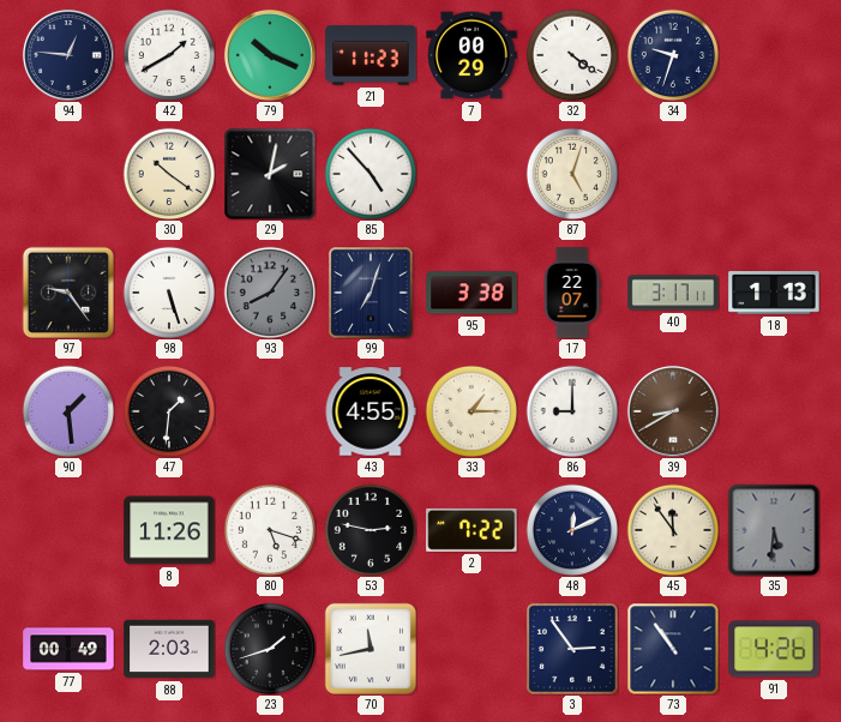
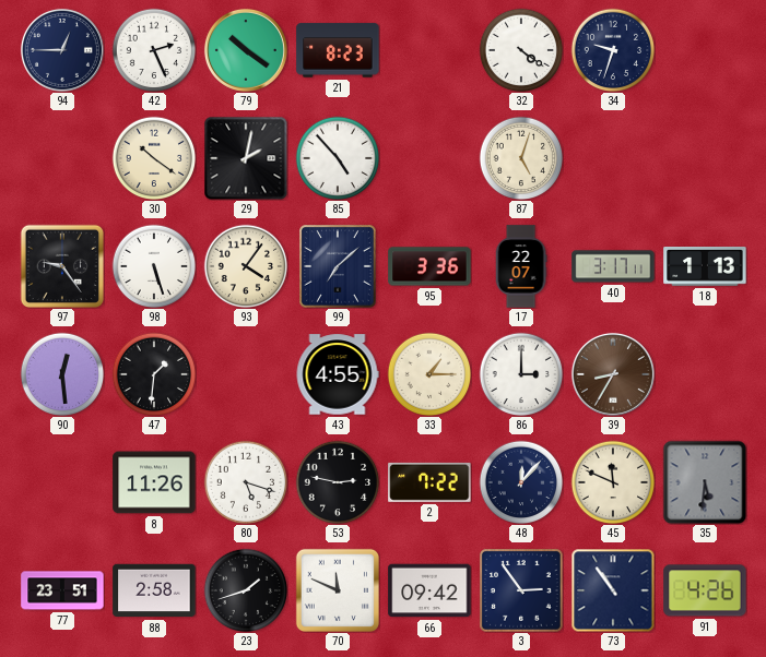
94: 12:46 -> 12:45 (62, 50)
42: 1:40 -> 2:26 (154, 50)
79: 10:19 -> 10:21 (246, 50)
21: 11:23 -> 8:23 (338, 50)
7: 00:29 -> none (471, 55)
93: 8:06 -> 4:06 (246, 266)
93 dial: grey -> cream (246, 266)
99: 7:03 -> 7:08 (339, 267)
95: 3:38 -> 3:36 (429, 266)
90: 1:29 -> 12:29 (62, 374)
86: 9:00 -> 3:00 (521, 374)
39: 8:40 -> 8:35 (613, 374)
48: 12:11 -> 12:07 (521, 482)
45: 11:54 -> 11:49 (613, 482)
77: 00:49 -> 23:51 (62, 590)
88: 2:03 -> 2:58 (154, 590)
70: 11:43 -> 11:49 (338, 590)
66: none -> 09:42 (429, 590)
